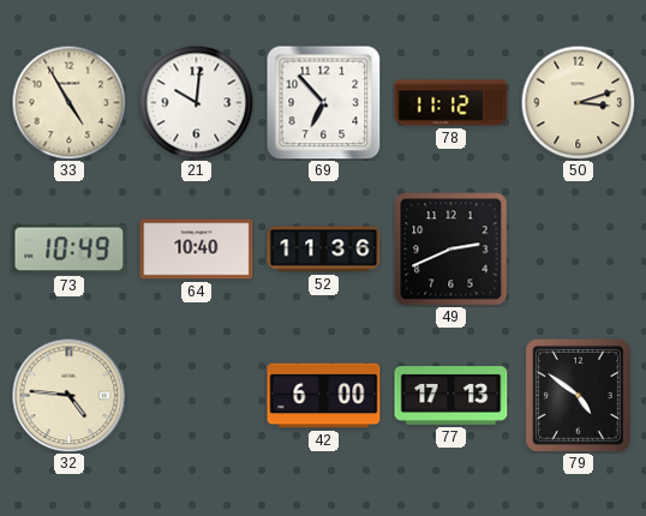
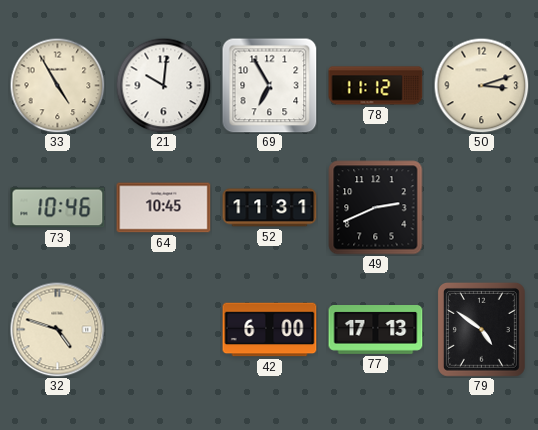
69: 6:53 -> 6:55 (270, 86)
73: 10:49 -> 10:46 (58, 208)
64: 10:40 -> 10:45 (164, 208)
52: 11:36 -> 11:31 (270, 208)
32: 4:46 -> 4:48 (57, 329)
